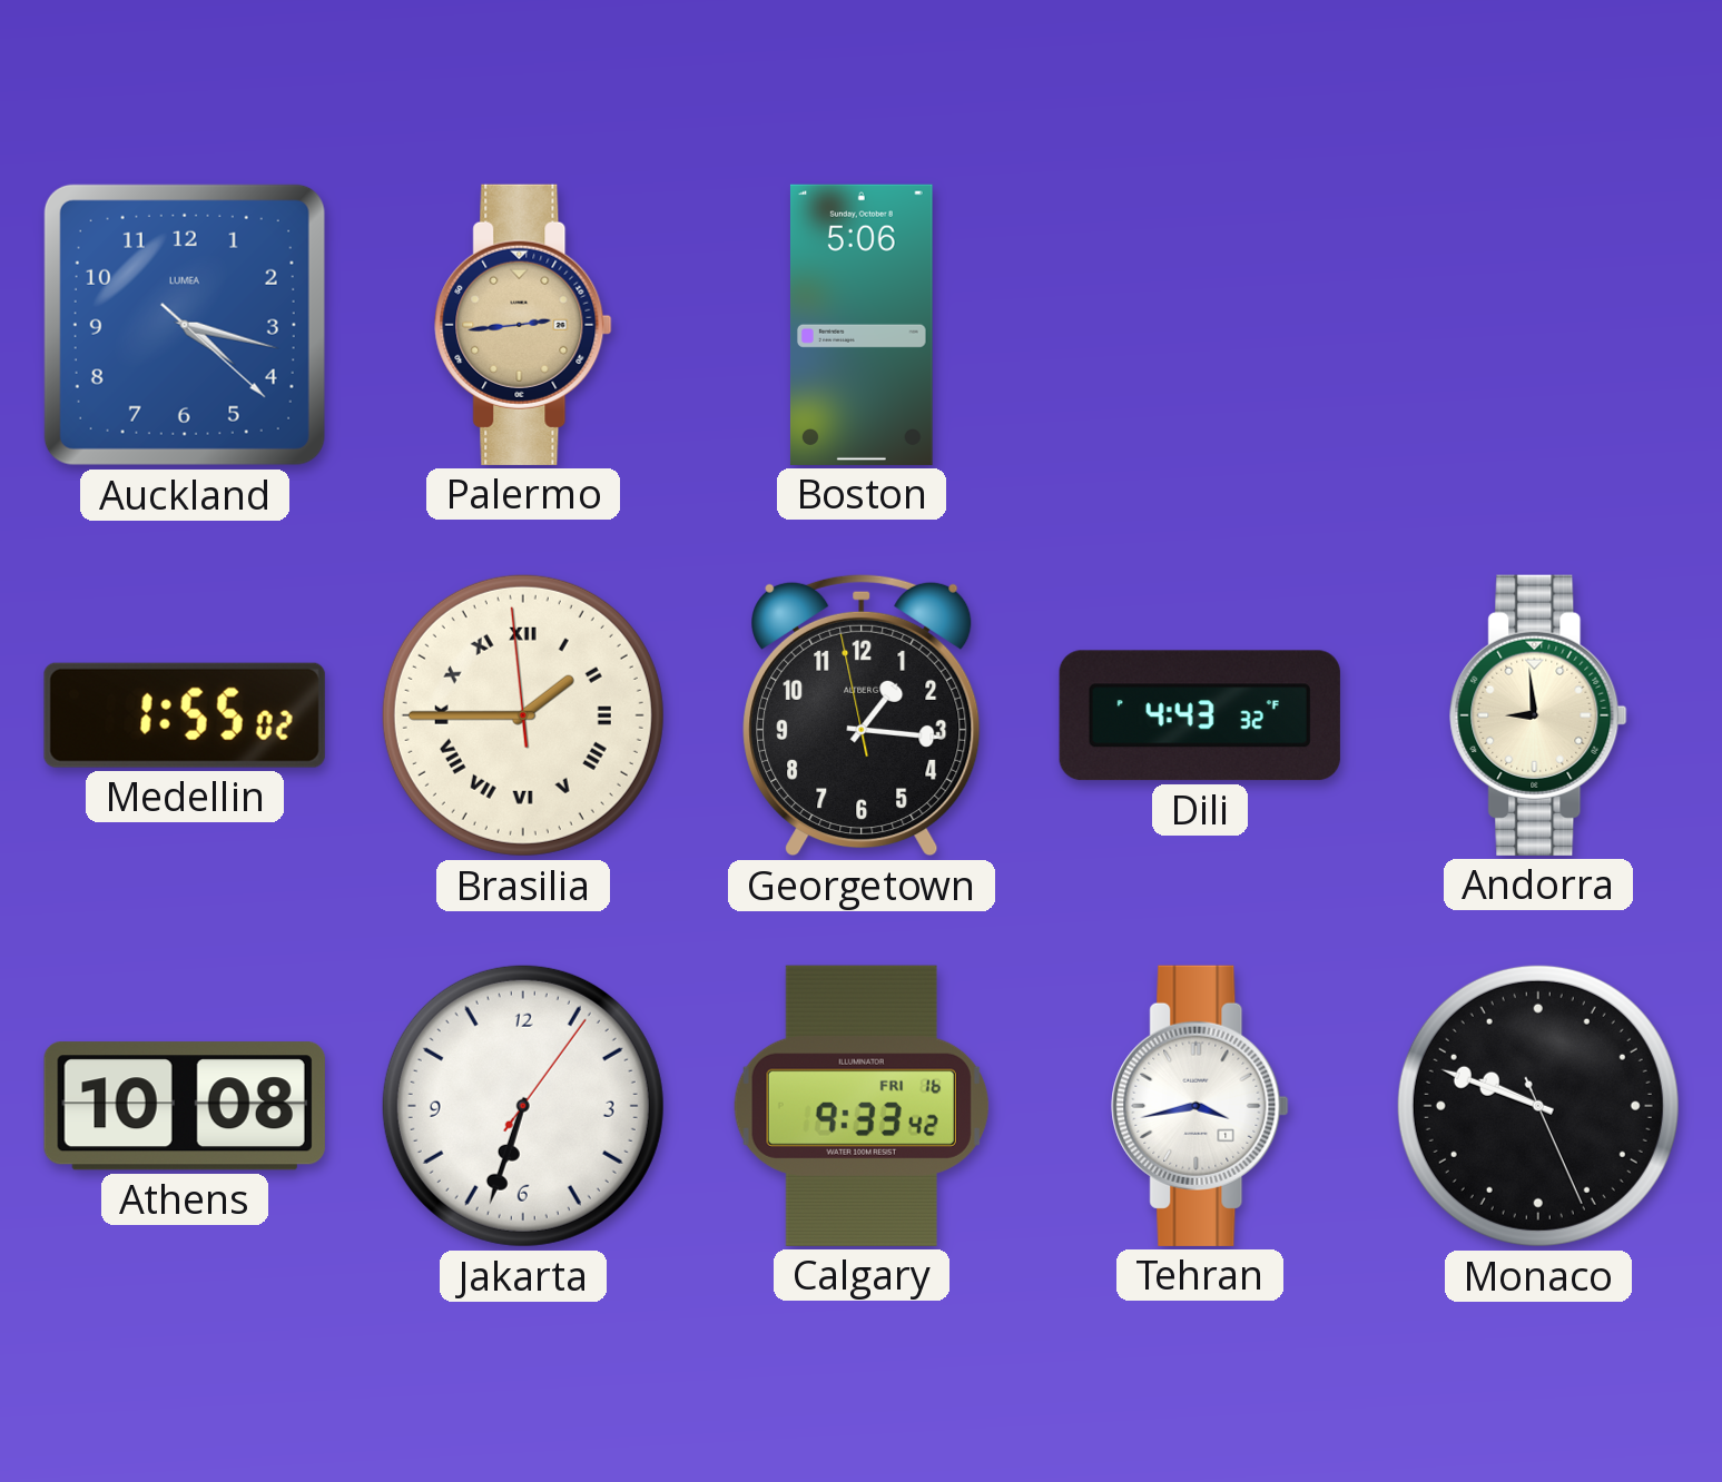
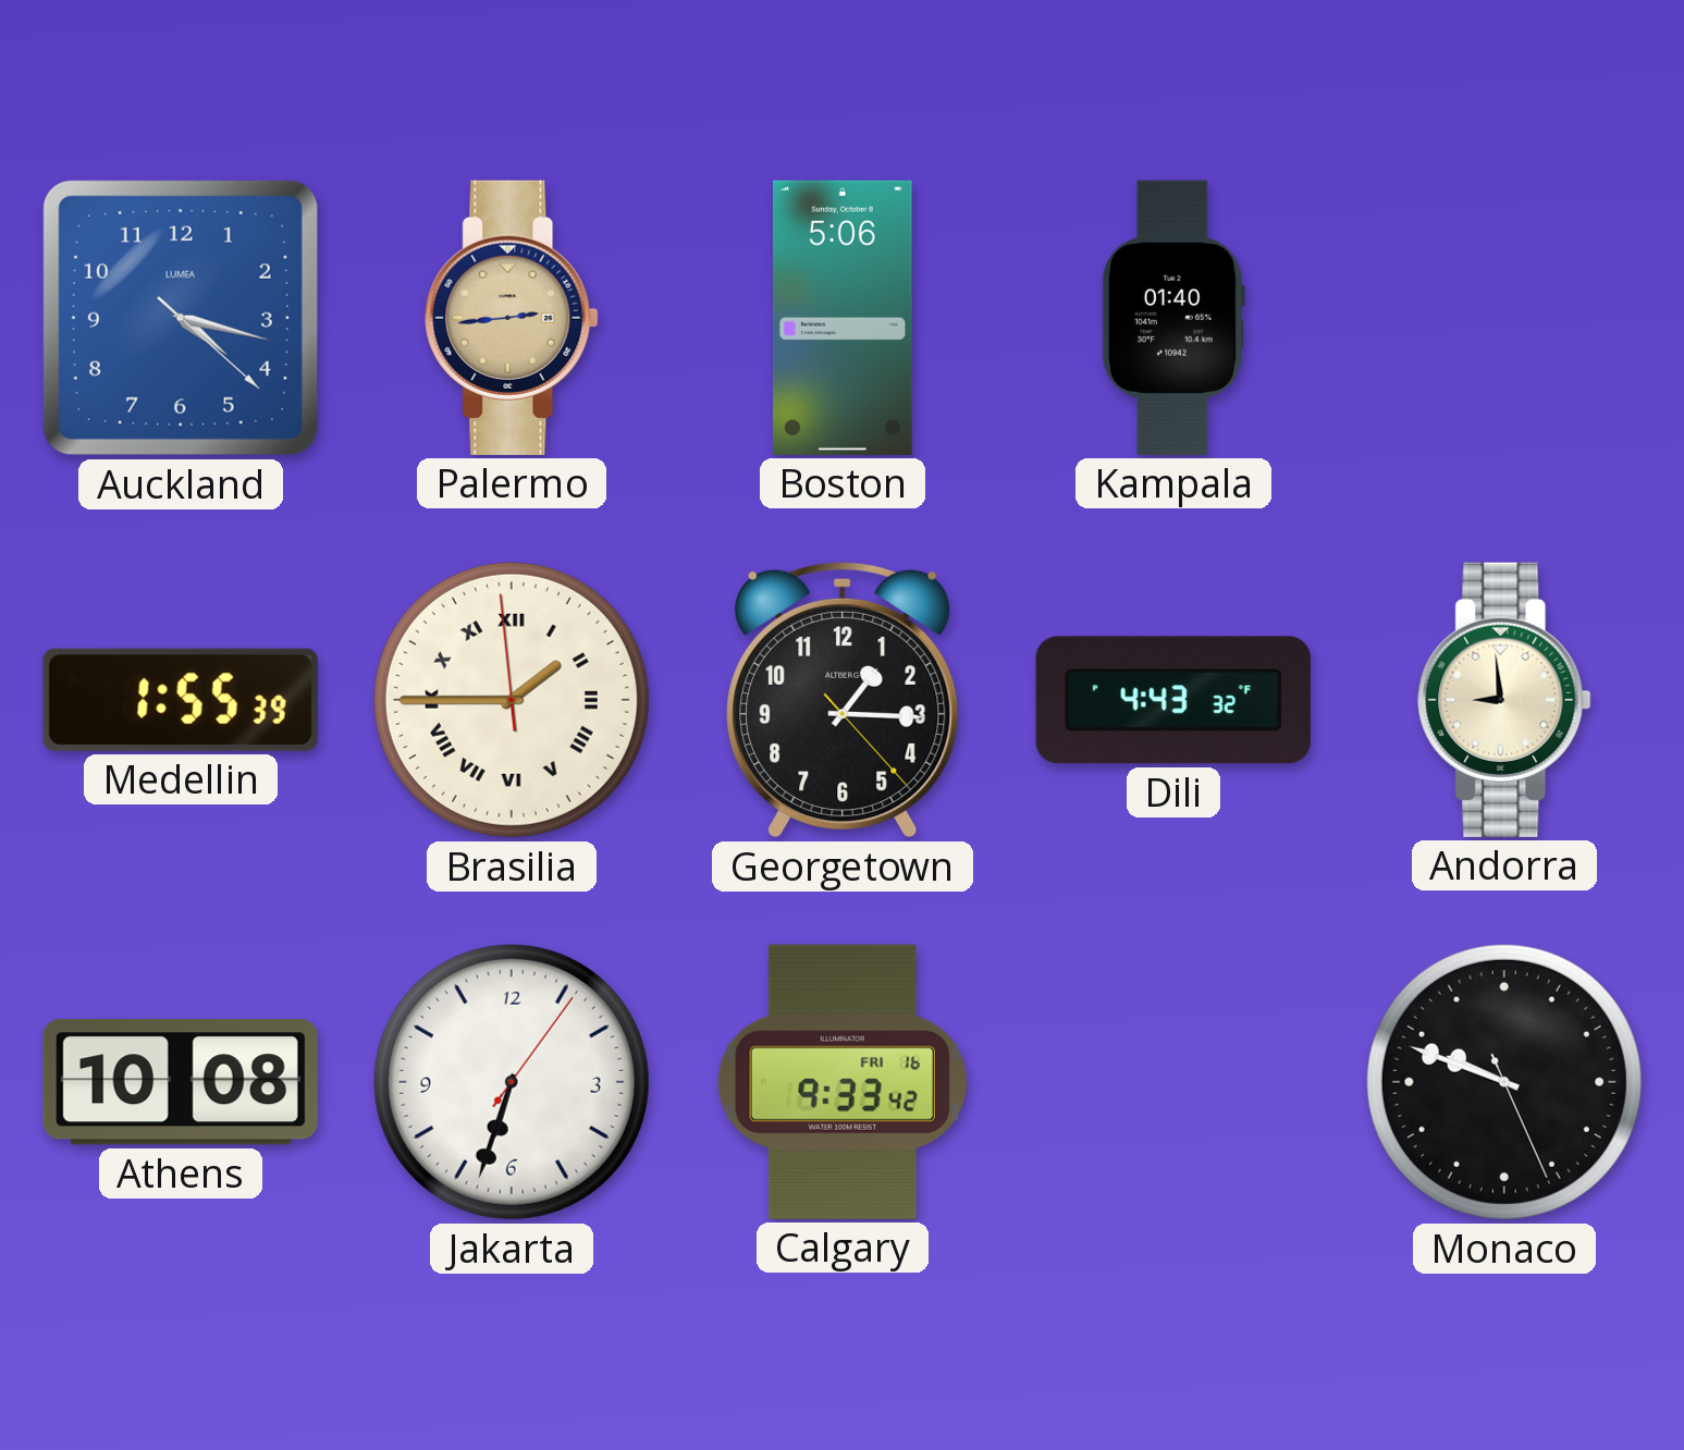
Kampala: none -> 01:40 (1173, 318)
Medellin: 1:55:02 -> 1:55:39 (181, 700)
Georgetown: 1:15:58 -> 1:15:23 (843, 700)
Tehran: 3:43 -> none (1200, 1106)
